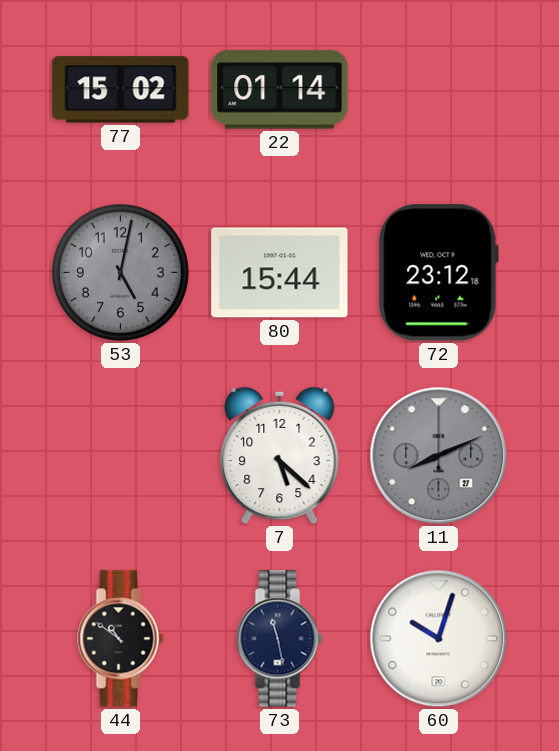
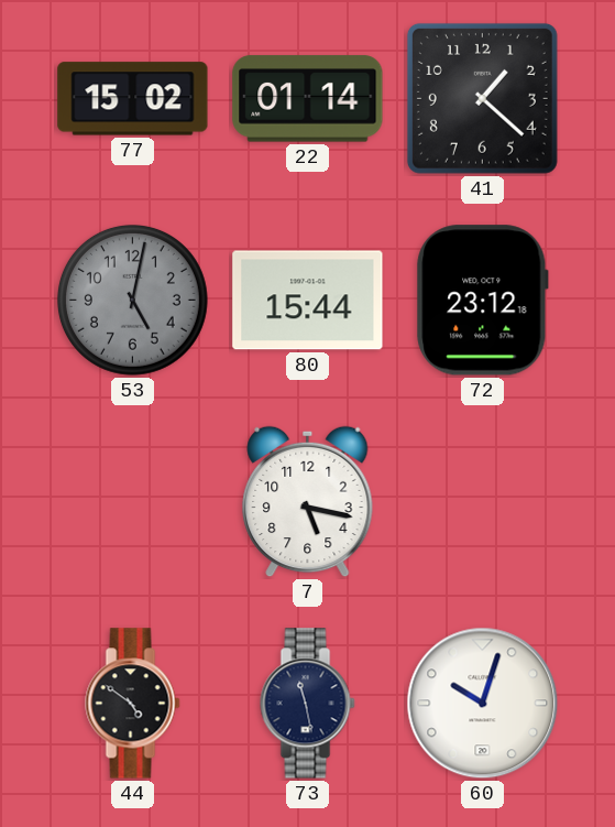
41: none -> 1:22 (482, 98)
7: 5:22 -> 5:17 (308, 502)
11: 8:11 -> none (439, 456)
44: 10:51 -> 4:51 (133, 704)
